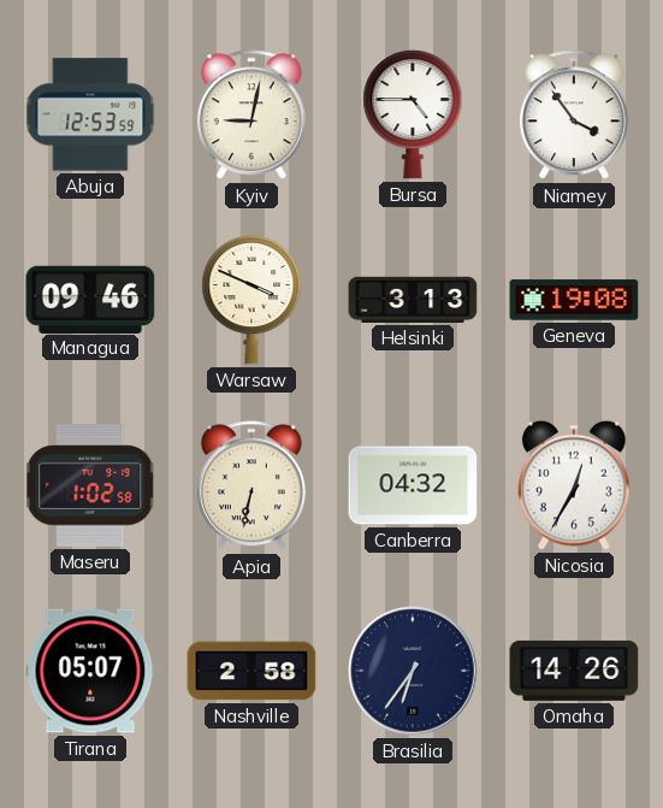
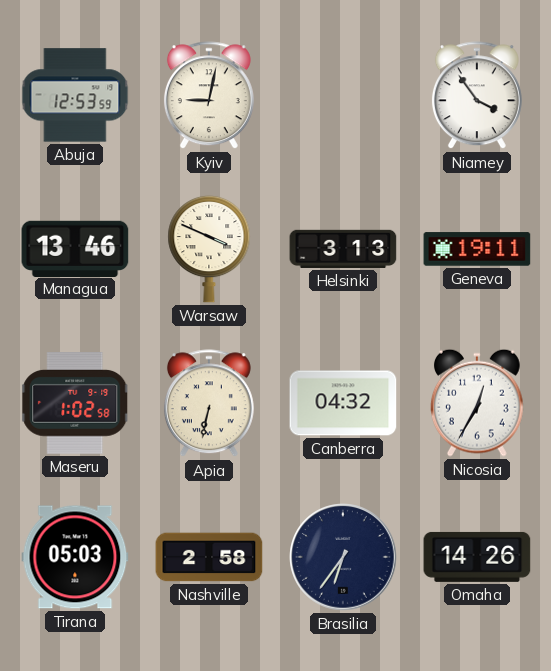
Bursa: 4:45 -> none (413, 114)
Managua: 09:46 -> 13:46 (75, 248)
Geneva: 19:08 -> 19:11 (477, 249)
Tirana: 05:07 -> 05:03 (75, 557)
